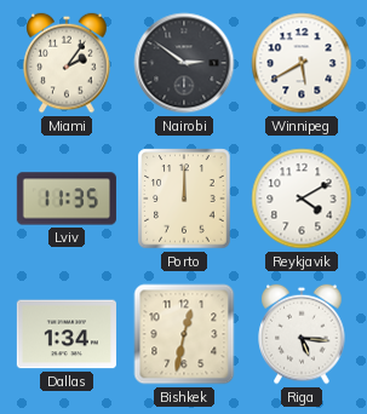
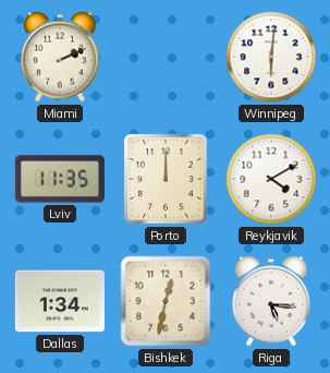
Miami: 2:06 -> 2:11 (60, 57)
Nairobi: 2:51 -> none (184, 63)
Winnipeg: 5:40 -> 6:01 (271, 57)
